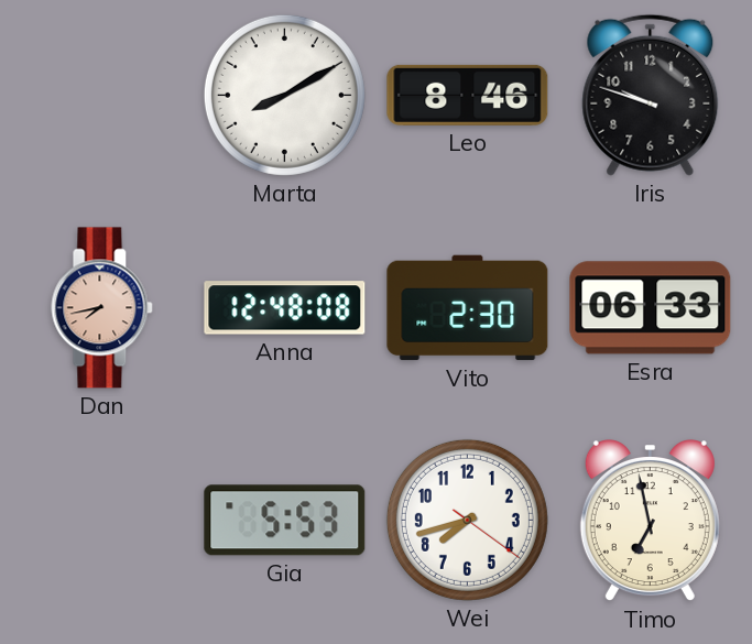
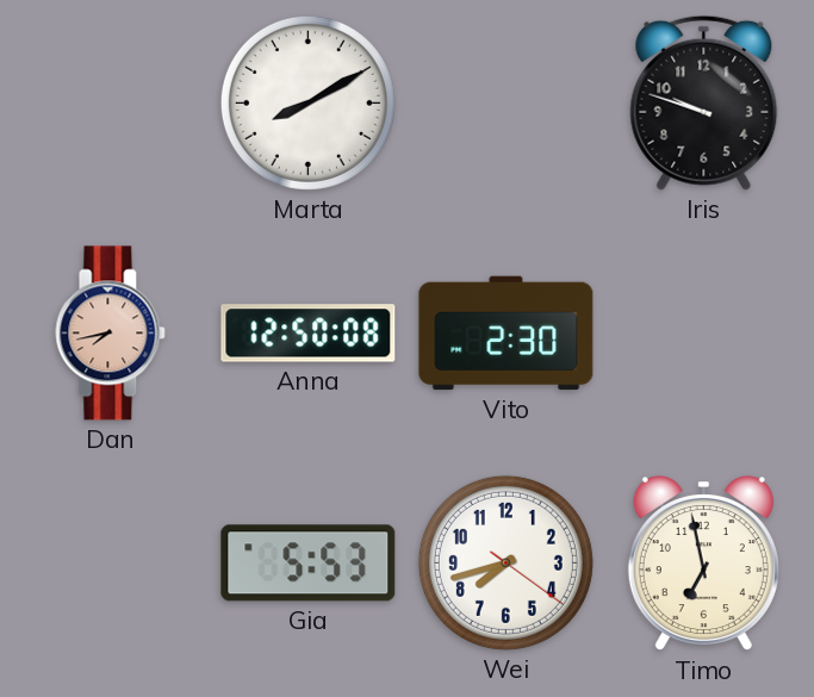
Leo: 8:46 -> none (468, 95)
Anna: 12:48 -> 12:50 (309, 334)
Esra: 06:33 -> none (651, 308)
